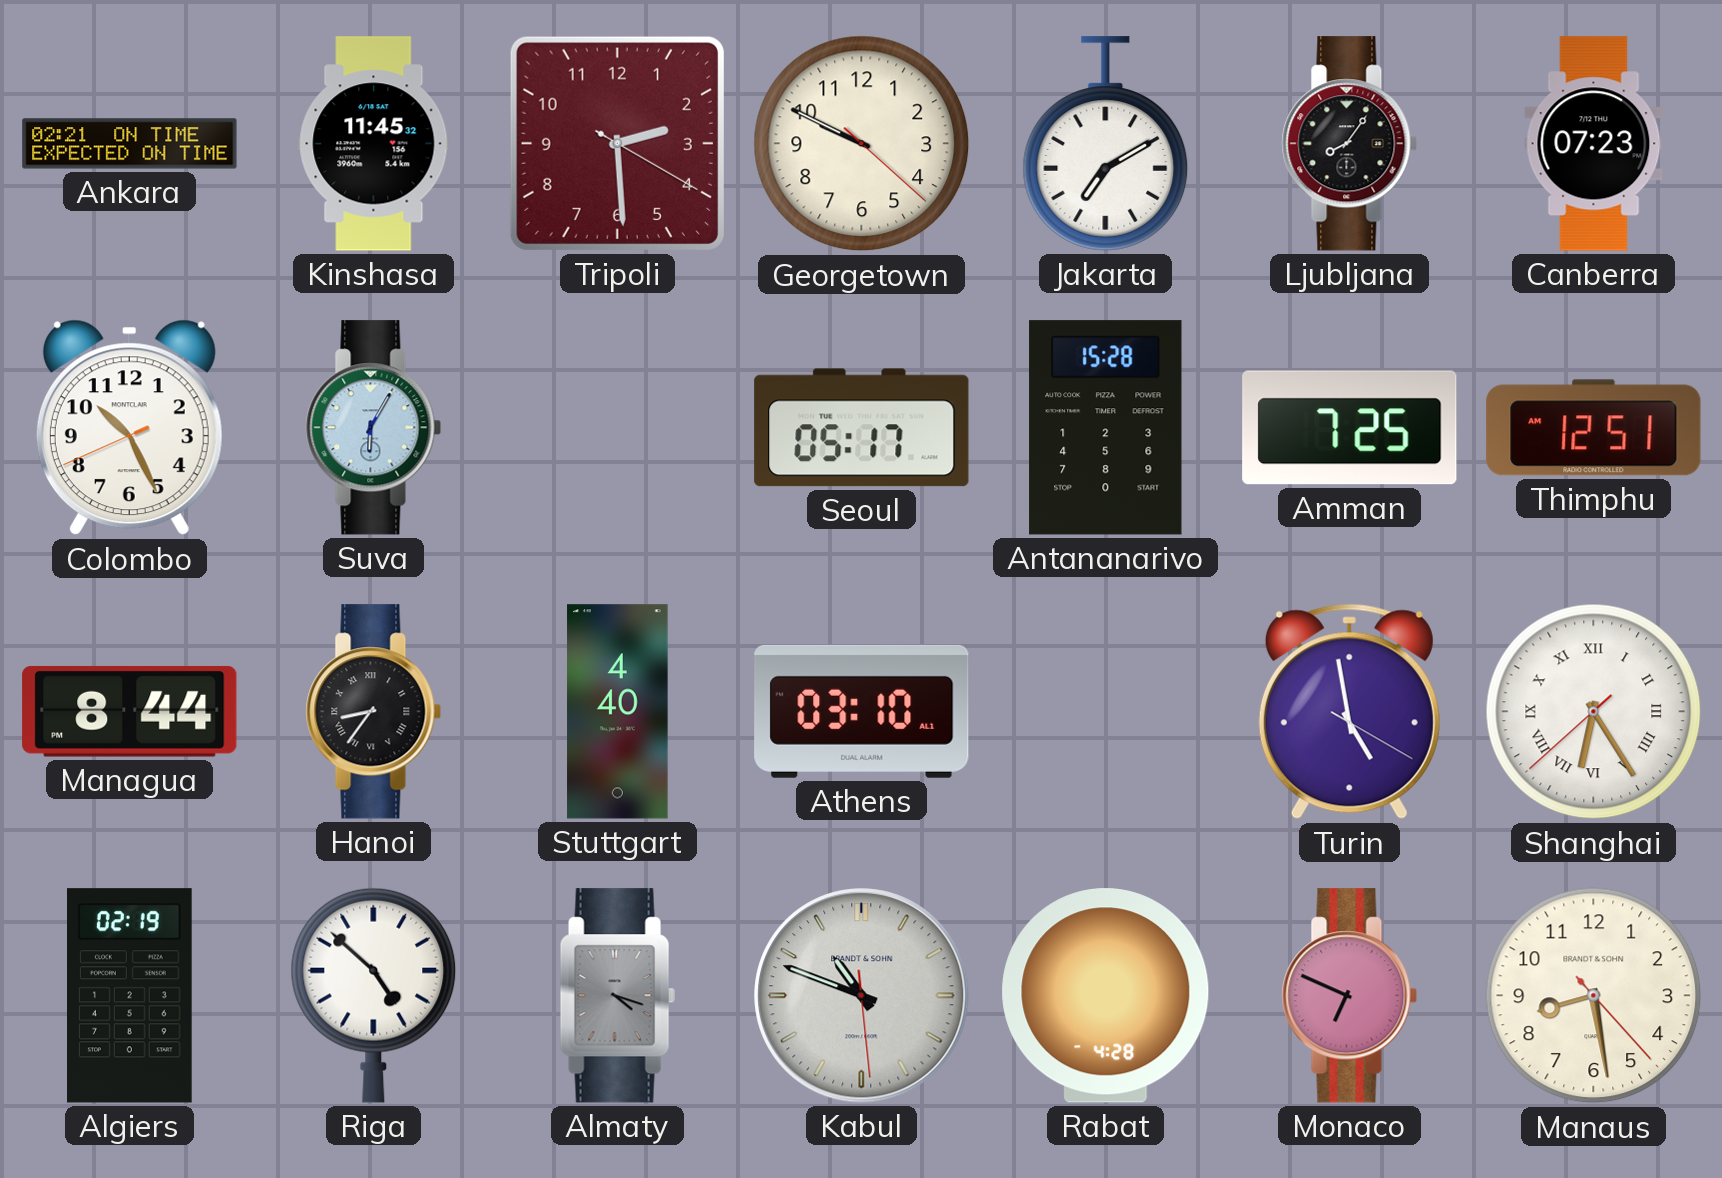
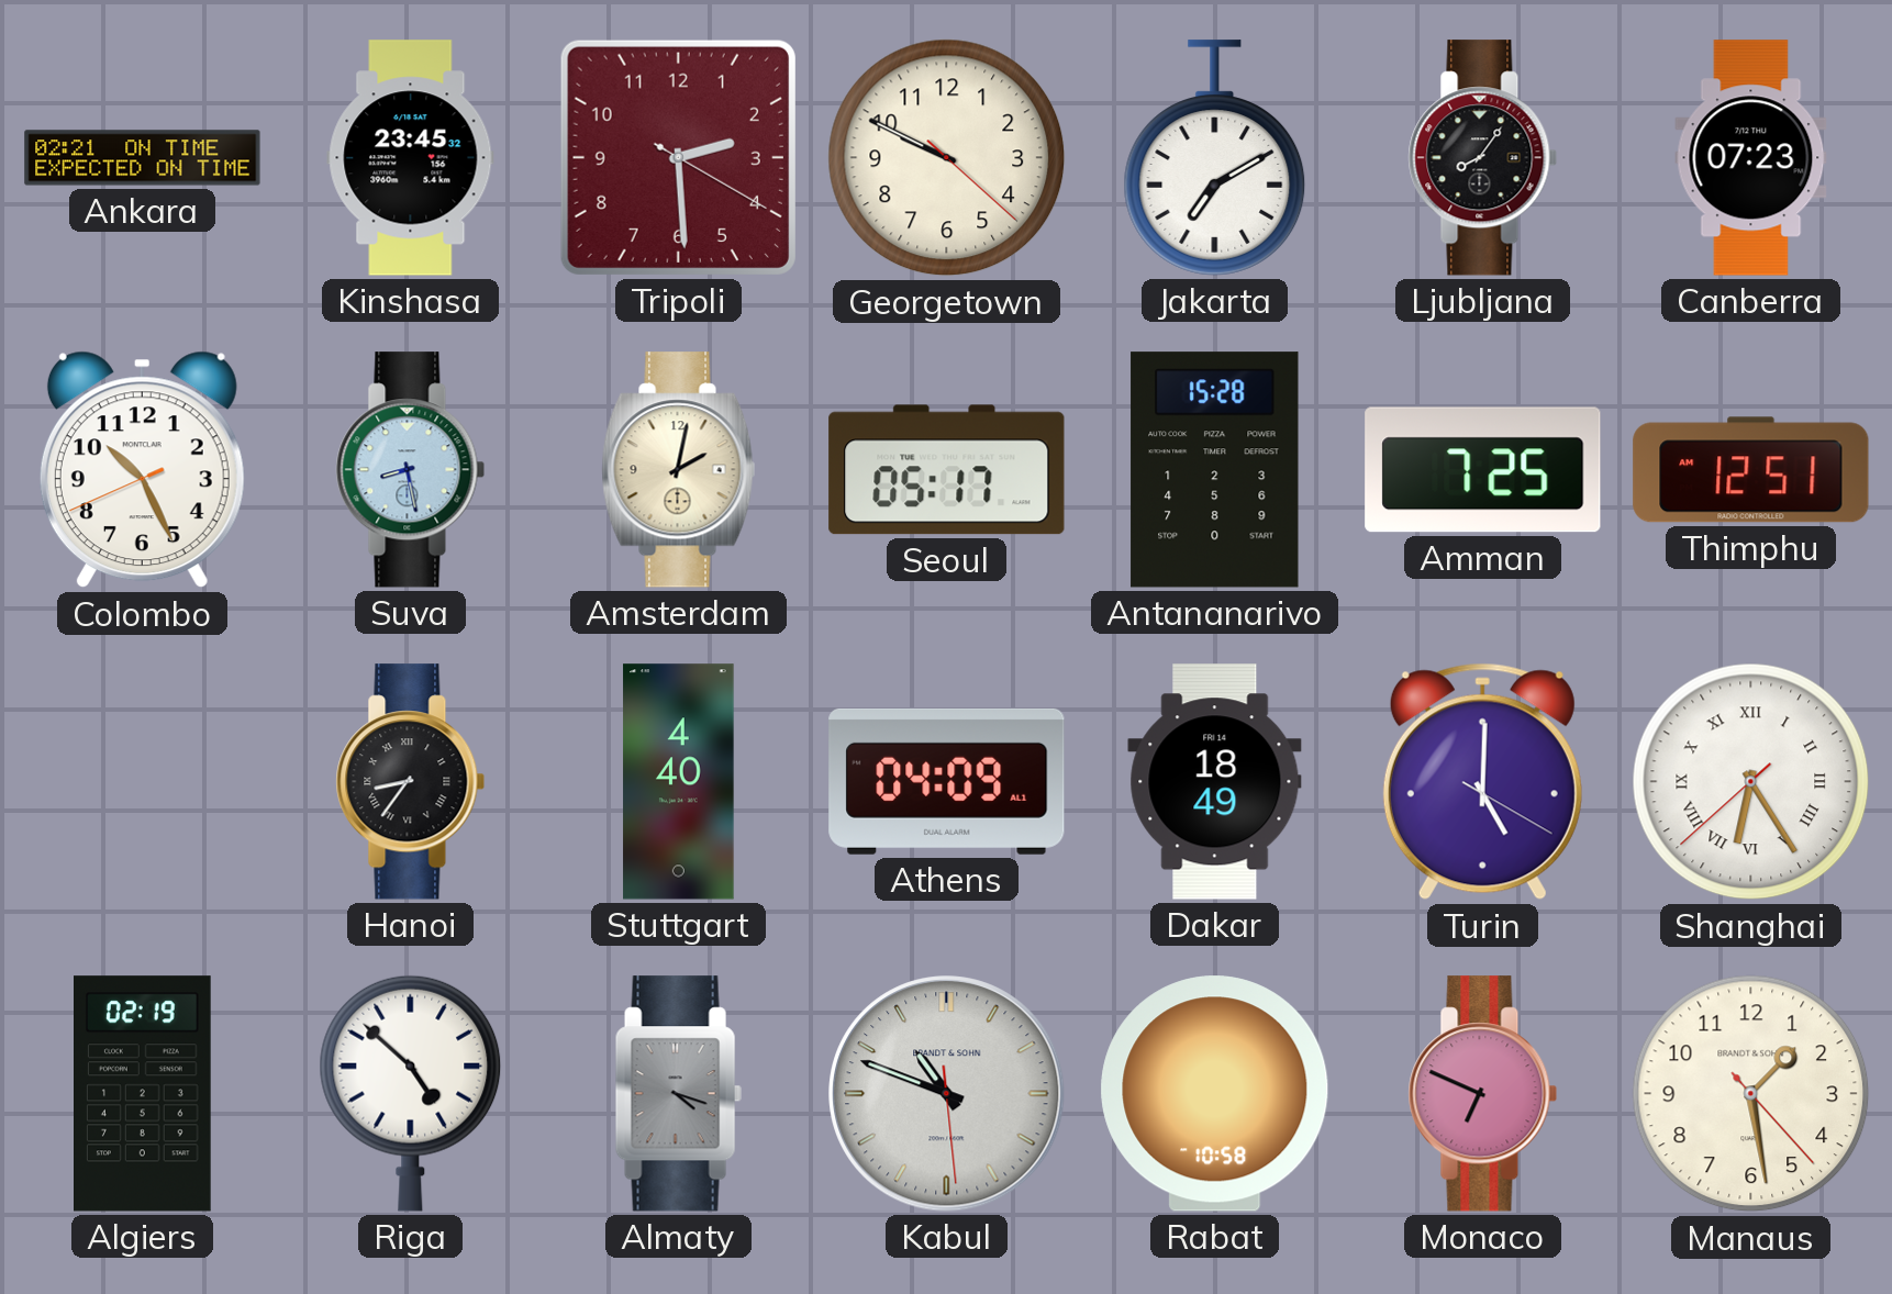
Kinshasa: 11:45 -> 23:45 (411, 158)
Suva: 6:05 -> 8:28 (411, 470)
Amsterdam: none -> 2:02 (679, 470)
Managua: 8:44 -> none (130, 711)
Athens: 03:10 -> 04:09 (947, 781)
Dakar: none -> 18:49 (1215, 782)
Turin: 4:58 -> 5:00 (1482, 782)
Rabat: 4:28 -> 10:58 (1215, 1094)
Manaus: 8:28 -> 1:28 (1751, 1094)
